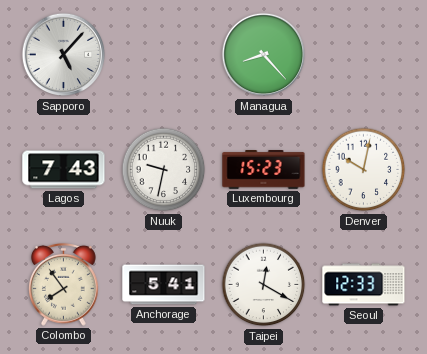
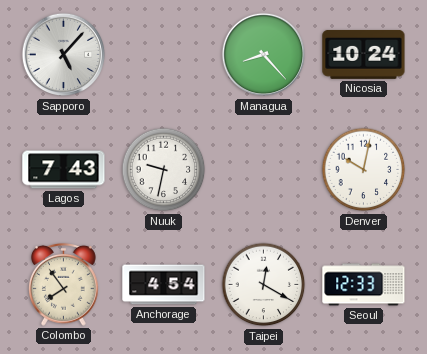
Nicosia: none -> 10:24 (364, 54)
Luxembourg: 15:23 -> none (264, 170)
Anchorage: 5:41 -> 4:54 (164, 285)
